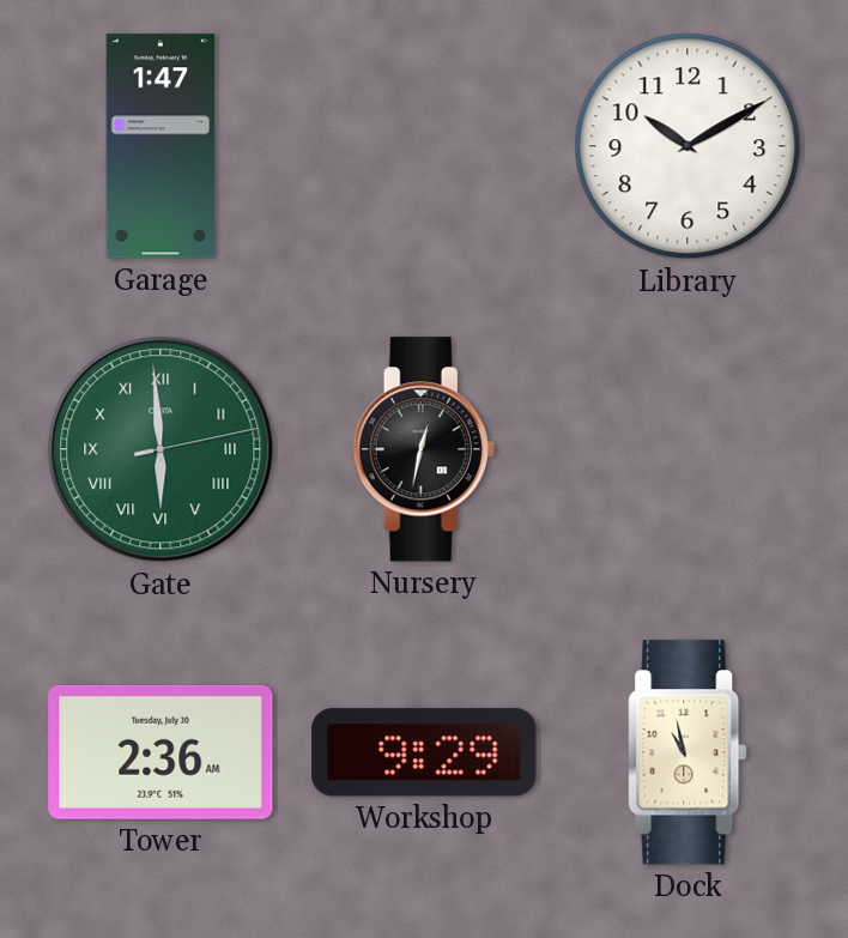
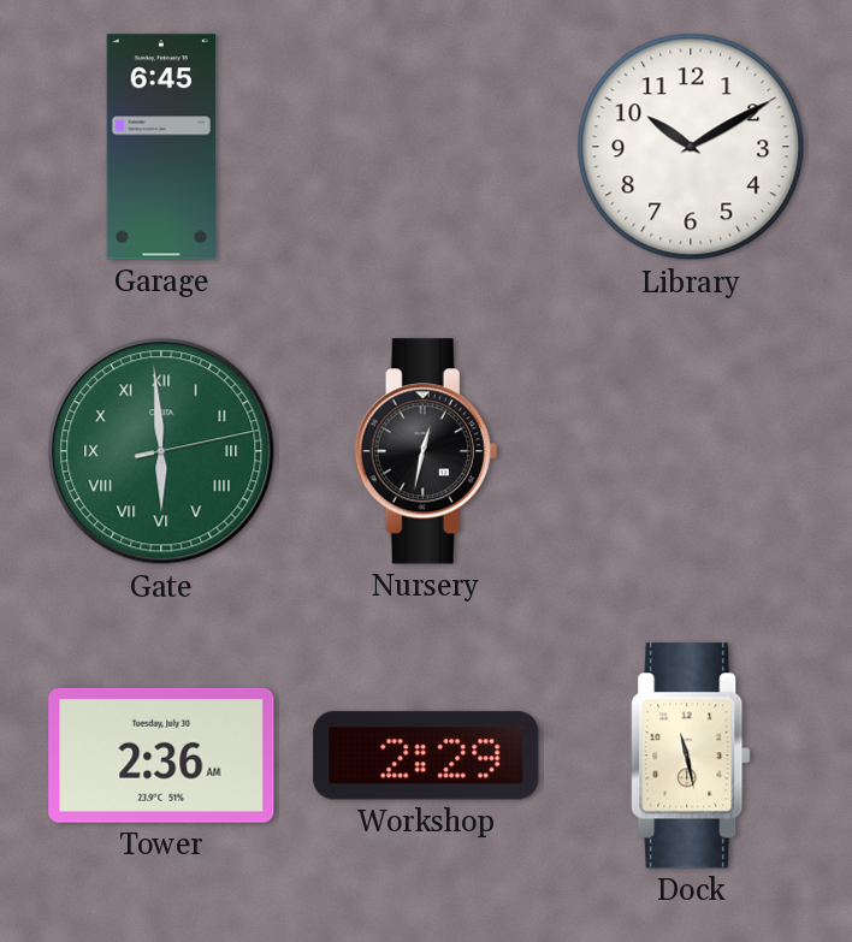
Garage: 1:47 -> 6:45 (160, 147)
Workshop: 9:29 -> 2:29 (426, 756)
Dock: 10:58 -> 11:28 (691, 756)
